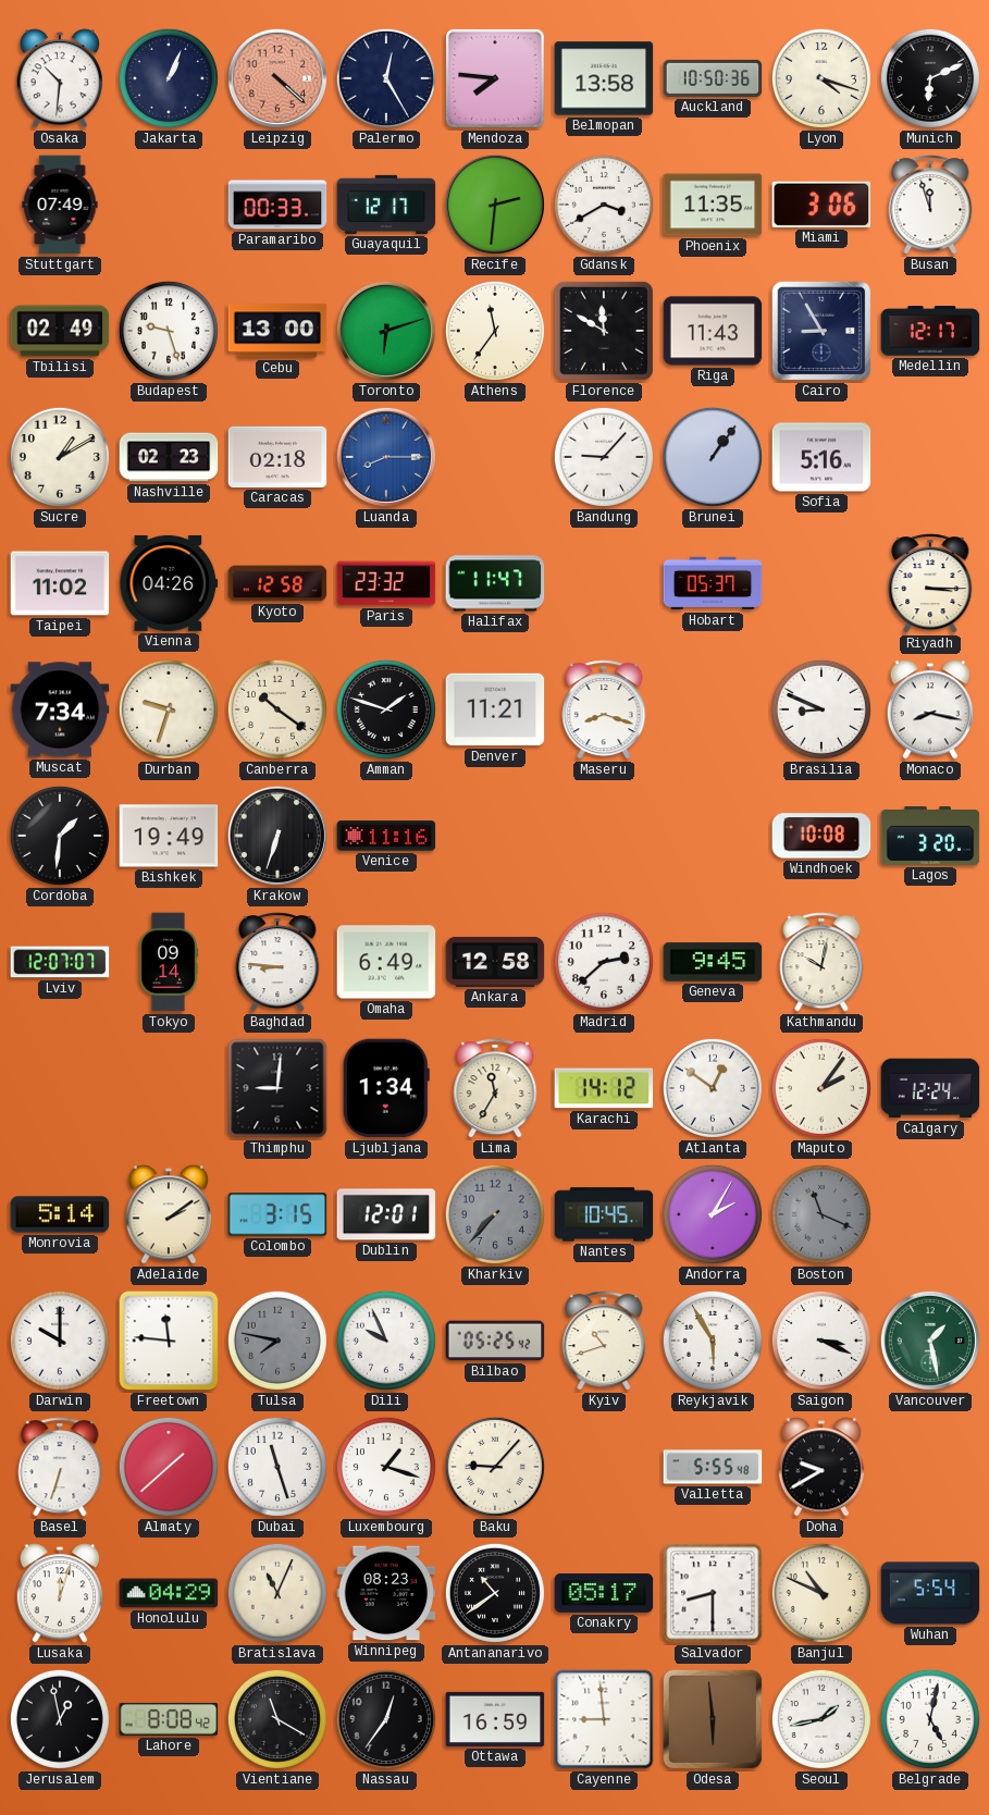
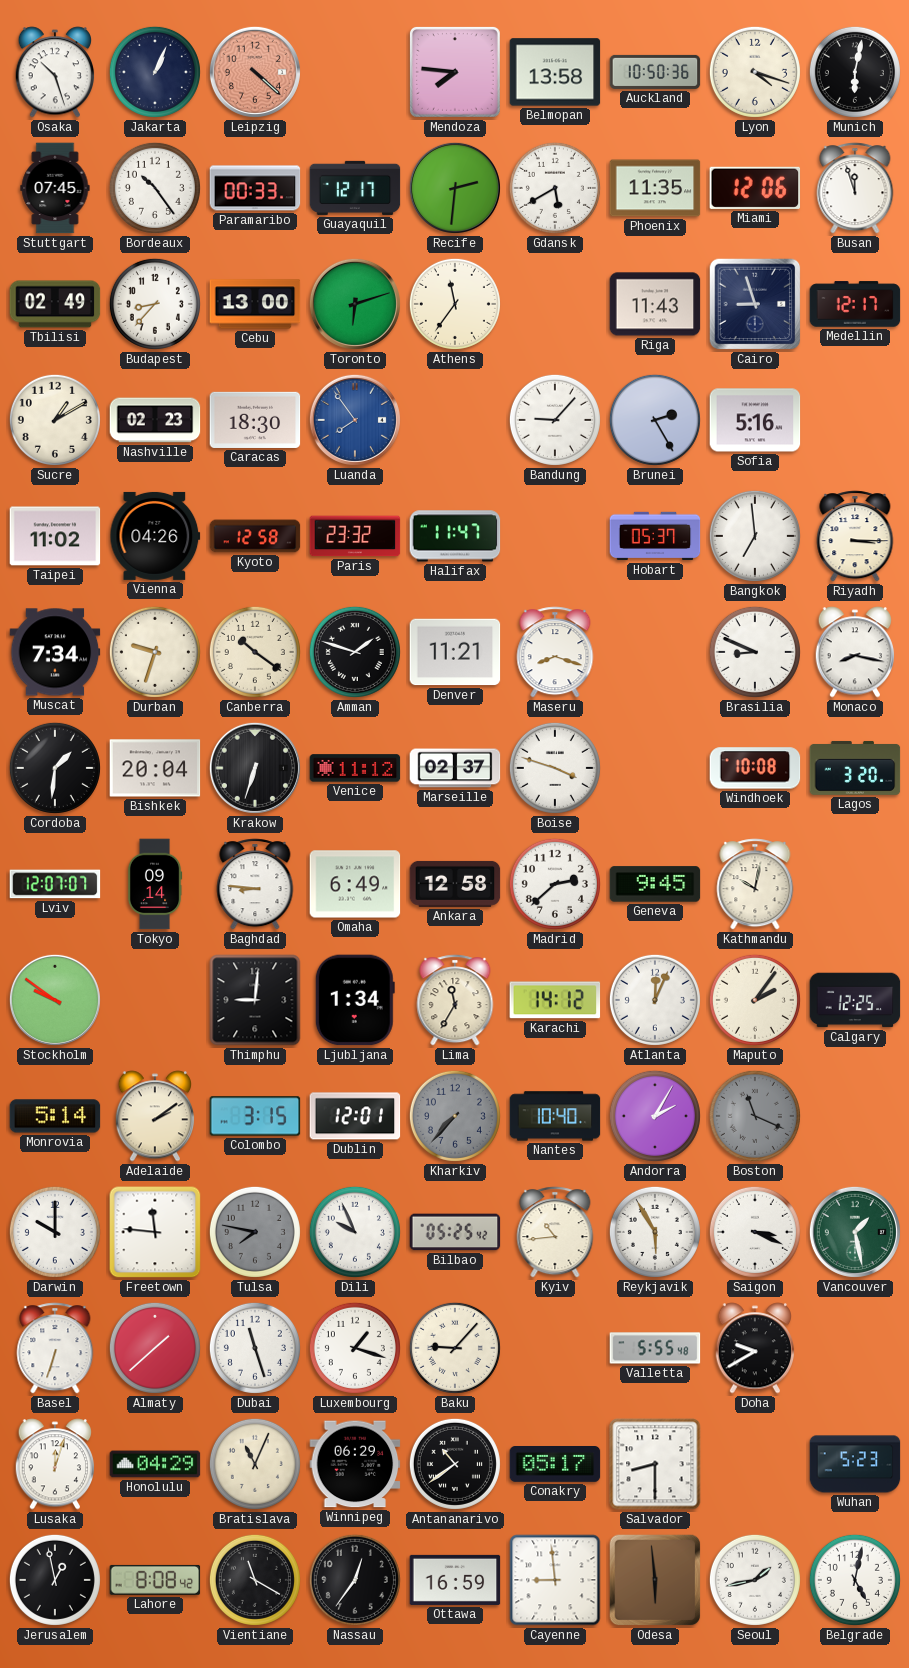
Osaka: 10:31 -> 10:27 (55, 72)
Palermo: 12:25 -> none (386, 78)
Munich: 6:11 -> 6:02 (855, 72)
Stuttgart: 07:49 -> 07:45 (55, 188)
Bordeaux: none -> 10:24 (155, 188)
Gdansk: 3:40 -> 5:40 (555, 188)
Miami: 3:06 -> 12:06 (755, 188)
Budapest: 9:27 -> 8:37 (155, 304)
Florence: 11:50 -> none (604, 331)
Cairo: 8:55 -> 8:57 (755, 304)
Caracas: 02:18 -> 18:30 (255, 420)
Luanda: 8:15 -> 7:54 (355, 420)
Brunei: 1:06 -> 2:25 (655, 420)
Bangkok: none -> 6:59 (755, 536)
Bishkek: 19:49 -> 20:04 (155, 768)
Venice: 11:16 -> 11:12 (355, 768)
Marseille: none -> 02:37 (455, 768)
Boise: none -> 3:48 (555, 768)
Stockholm: none -> 9:51 (55, 1000)
Atlanta: 12:51 -> 12:04 (655, 1000)
Calgary: 12:24 -> 12:25 (855, 1000)
Nantes: 10:45 -> 10:40 (555, 1116)
Kyiv: 10:42 -> 10:44 (555, 1232)
Winnipeg: 08:23 -> 06:29 (355, 1464)
Banjul: 10:49 -> none (821, 1593)
Wuhan: 5:54 -> 5:23 (855, 1464)
